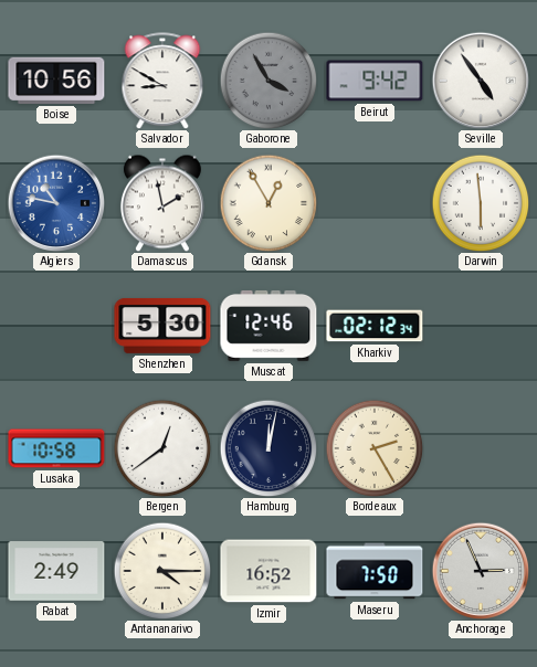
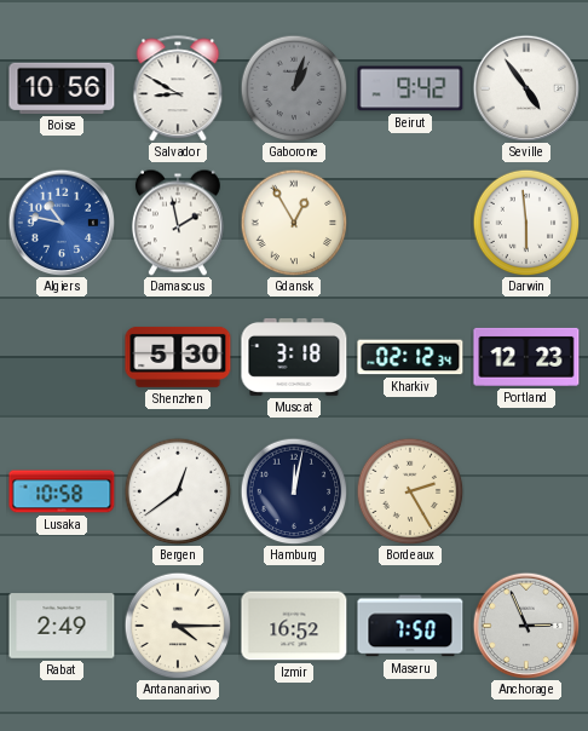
Gaborone: 3:55 -> 1:03 (294, 88)
Muscat: 12:46 -> 3:18 (294, 357)
Portland: none -> 12:23 (526, 357)
